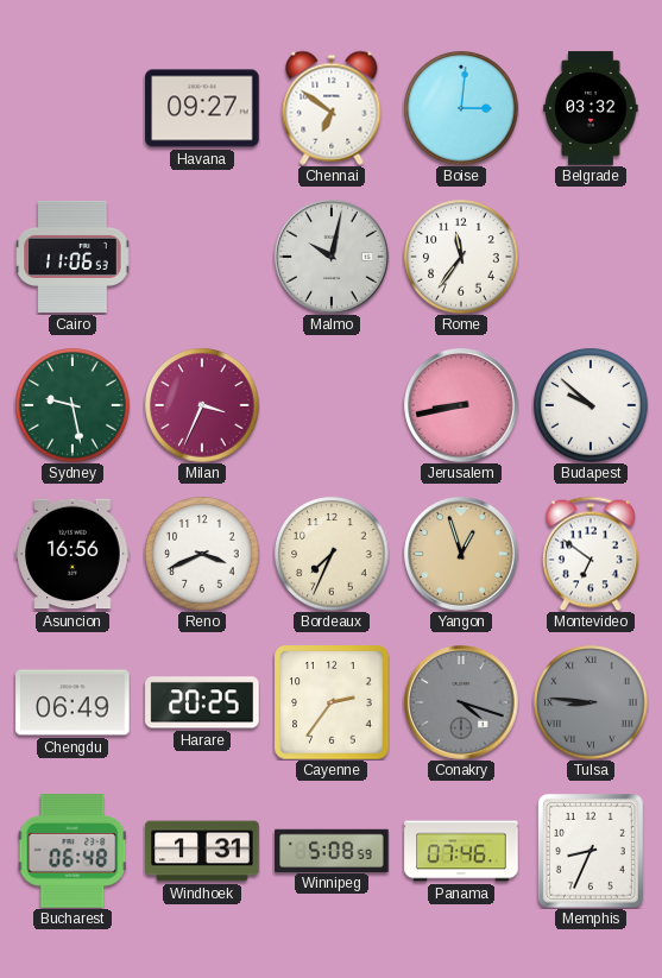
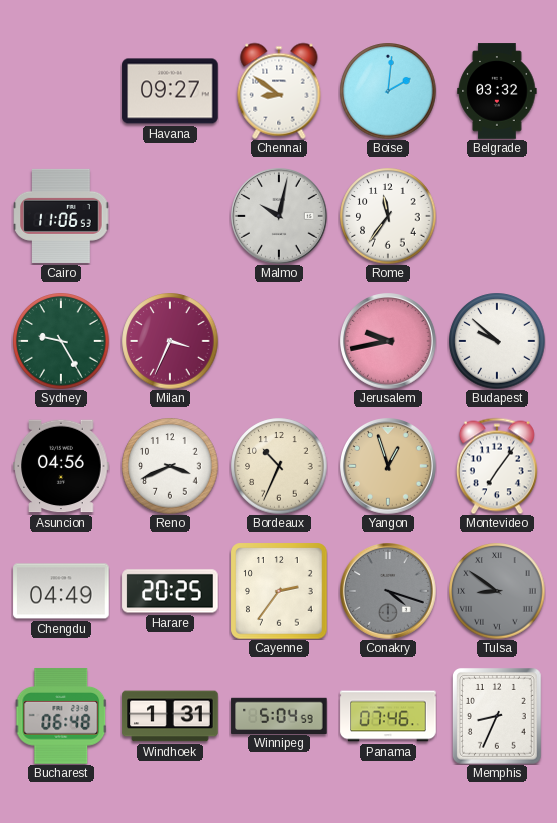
Chennai: 6:51 -> 8:51 (279, 91)
Boise: 3:01 -> 2:01 (388, 91)
Sydney: 9:28 -> 9:25 (61, 341)
Jerusalem: 8:43 -> 9:43 (389, 342)
Asuncion: 16:56 -> 04:56 (61, 466)
Bordeaux: 7:34 -> 10:34 (279, 466)
Montevideo: 6:51 -> 7:06 (497, 466)
Chengdu: 06:49 -> 04:49 (61, 591)
Tulsa: 8:46 -> 8:51 (497, 591)
Winnipeg: 5:08 -> 5:04 (279, 715)
